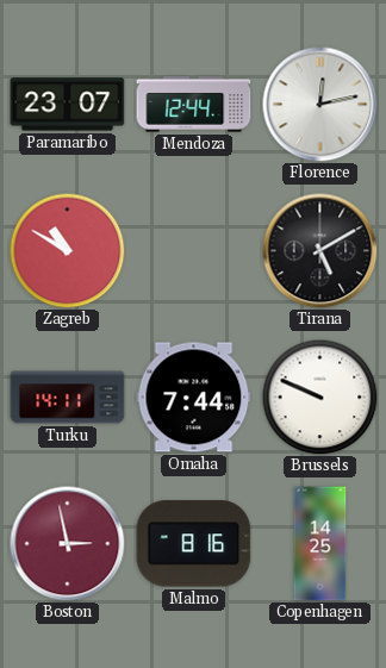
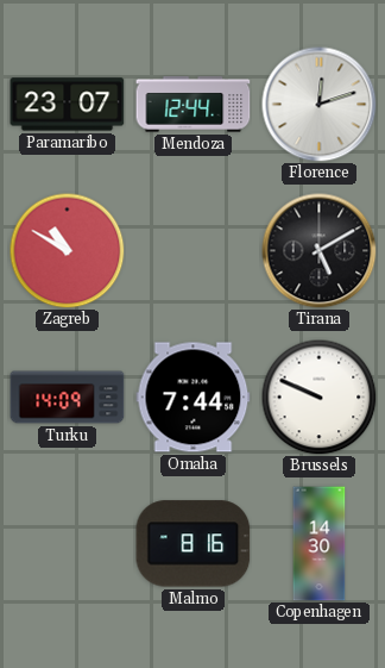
Florence: 12:13 -> 12:12 (320, 105)
Turku: 14:11 -> 14:09 (68, 398)
Boston: 2:58 -> none (68, 544)
Copenhagen: 14:25 -> 14:30 (320, 544)
